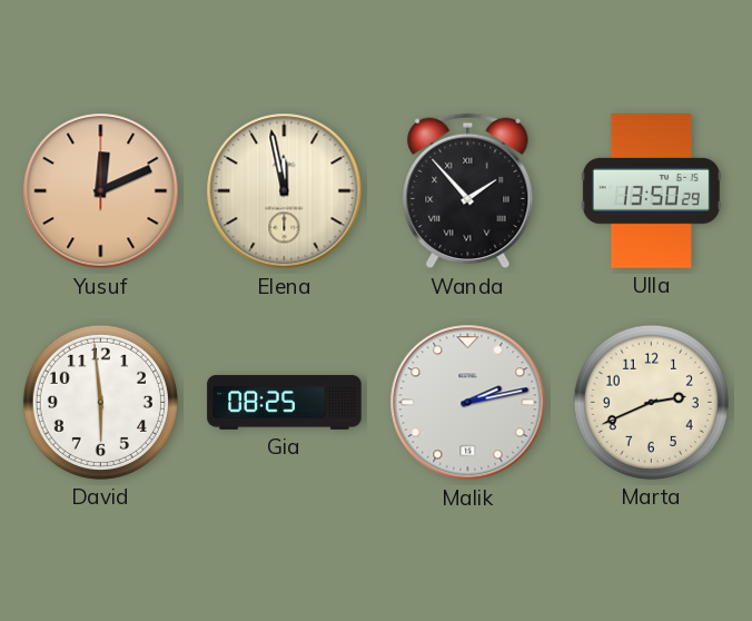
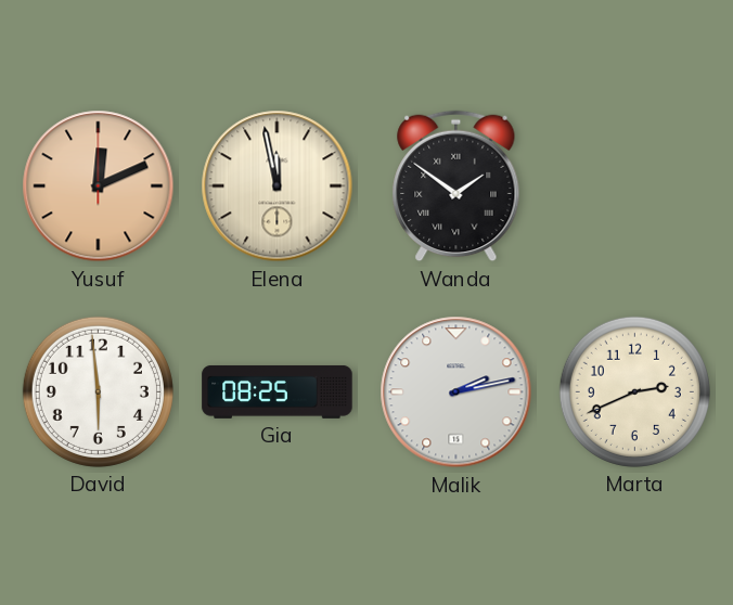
Wanda: 1:53 -> 1:51 (456, 186)
Ulla: 13:50 -> none (651, 191)
